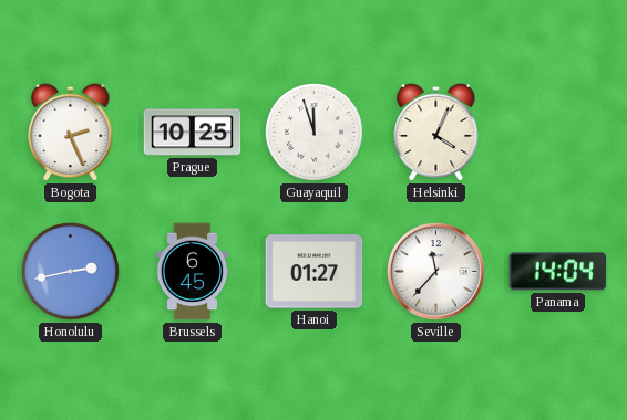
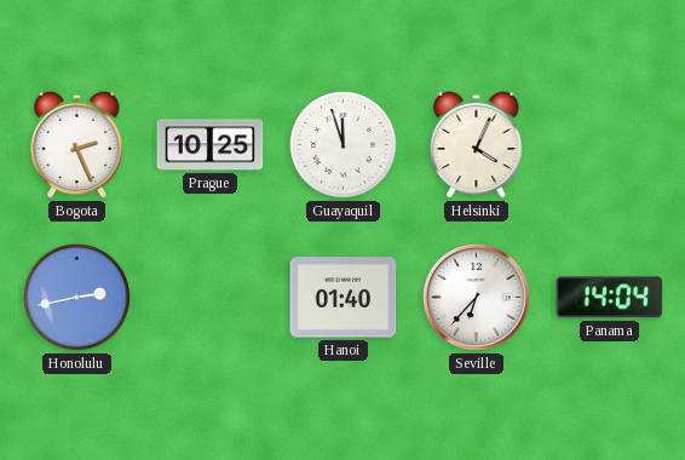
Brussels: 6:45 -> none (193, 272)
Hanoi: 01:27 -> 01:40 (344, 298)
Seville: 11:37 -> 6:37 (477, 298)
